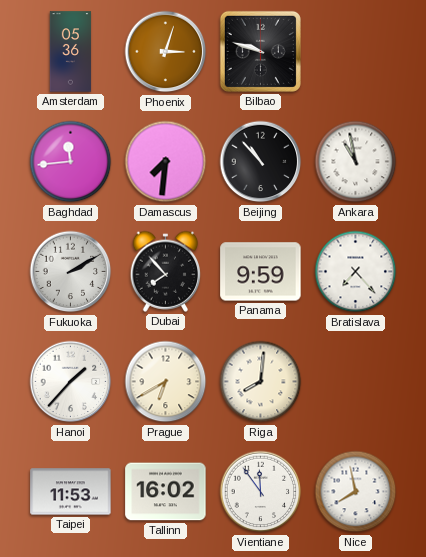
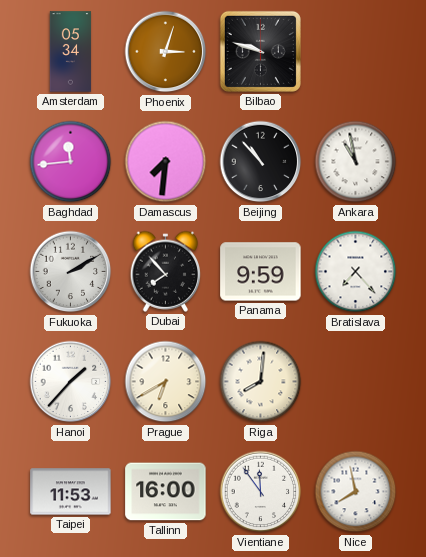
Amsterdam: 05:36 -> 05:34 (71, 52)
Tallinn: 16:02 -> 16:00 (166, 492)
